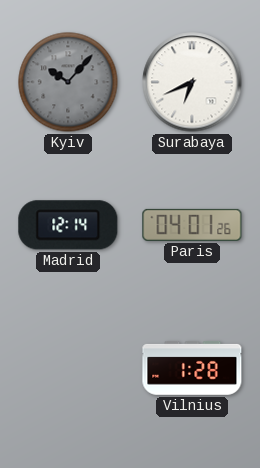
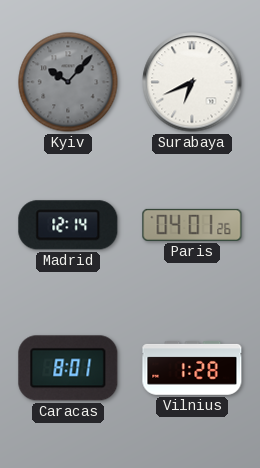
Caracas: none -> 8:01 (68, 368)
